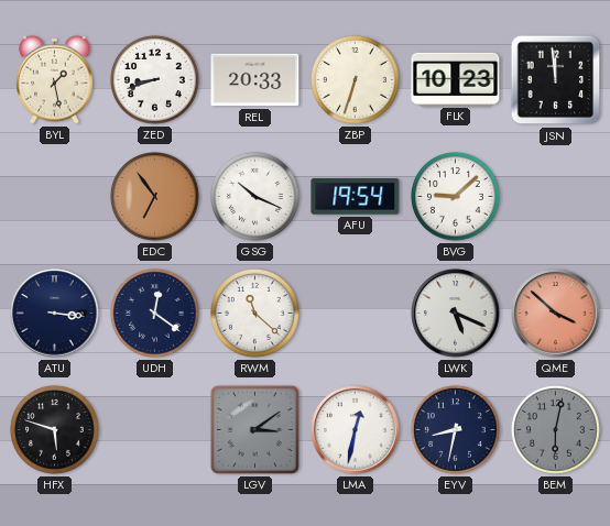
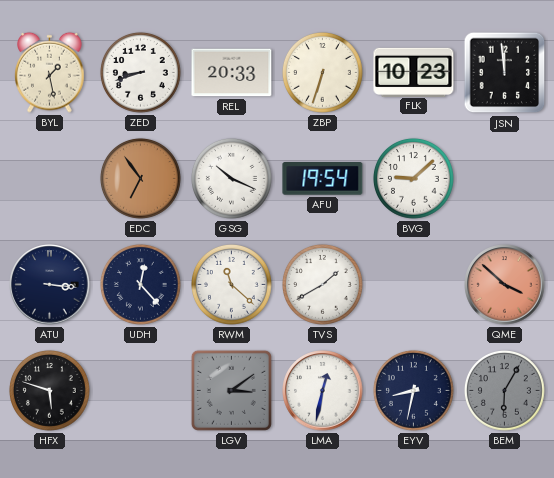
UDH: 12:21 -> 12:23 (140, 284)
TVS: none -> 1:40 (322, 284)
LWK: 5:19 -> none (456, 314)
BEM: 6:02 -> 6:05 (504, 390)
